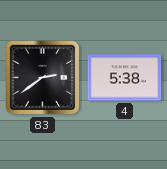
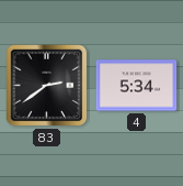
4: 5:38 -> 5:34 (137, 86)
